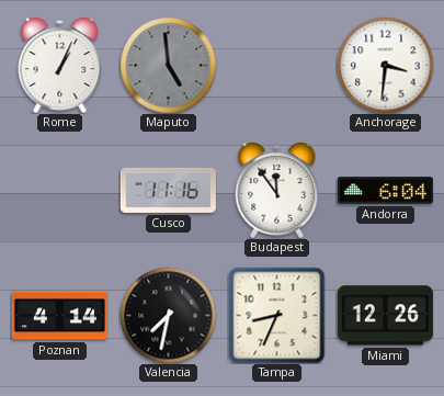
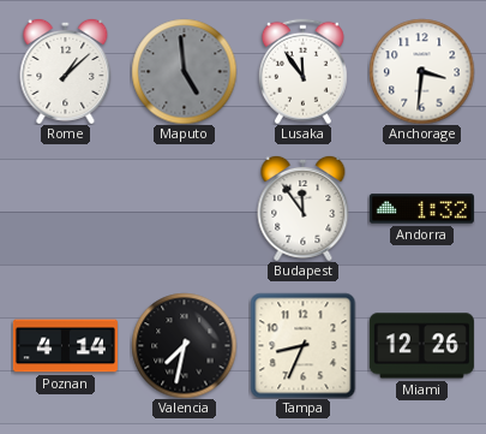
Rome: 1:04 -> 1:08 (66, 71)
Lusaka: none -> 11:54 (302, 71)
Cusco: 11:16 -> none (168, 190)
Andorra: 6:04 -> 1:32 (421, 209)
